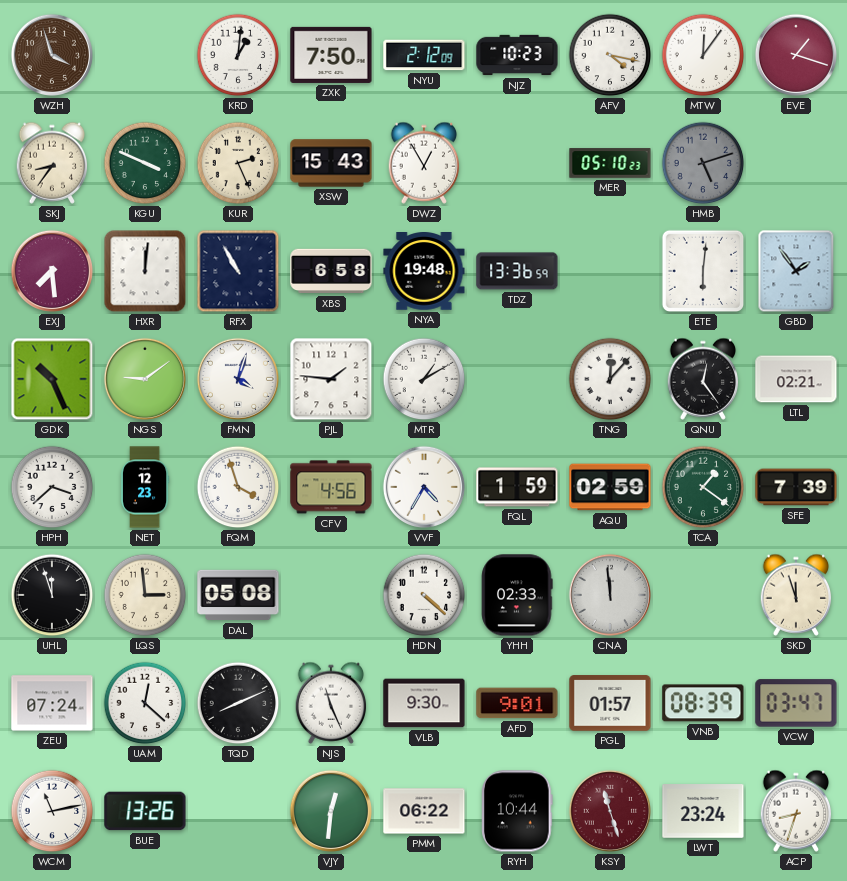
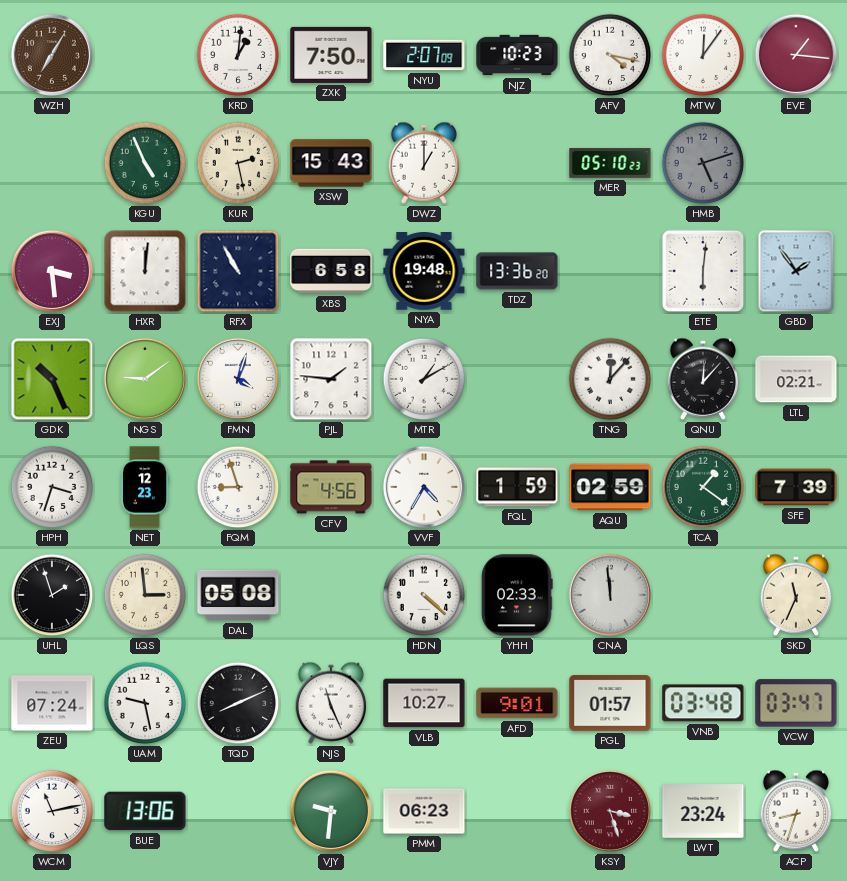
WZH: 3:57 -> 7:05 (52, 55)
NYU: 2:12 -> 2:07 (424, 55)
EVE: 1:18 -> 1:16 (796, 55)
SKJ: 8:36 -> none (52, 163)
KGU: 3:49 -> 4:56 (145, 163)
KUR: 2:26 -> 2:28 (238, 163)
DWZ: 12:55 -> 1:00 (424, 163)
EXJ: 7:29 -> 3:29 (52, 271)
TDZ: 13:36:59 -> 13:36:20 (517, 271)
QNU: 12:24 -> 12:07 (703, 379)
HPH: 3:38 -> 3:33 (52, 487)
FQM: 3:57 -> 8:57 (238, 487)
UHL: 11:57 -> 1:57 (52, 595)
SKD: 11:57 -> 11:34 (796, 595)
UAM: 12:22 -> 9:28 (145, 703)
VLB: 9:30 -> 10:27 (424, 703)
VNB: 08:39 -> 03:48 (703, 703)
BUE: 13:26 -> 13:06 (145, 811)
VJY: 12:31 -> 9:31 (331, 811)
PMM: 06:22 -> 06:23 (424, 811)
RYH: 10:44 -> none (518, 811)
KSY: 11:27 -> 3:27 (610, 811)
